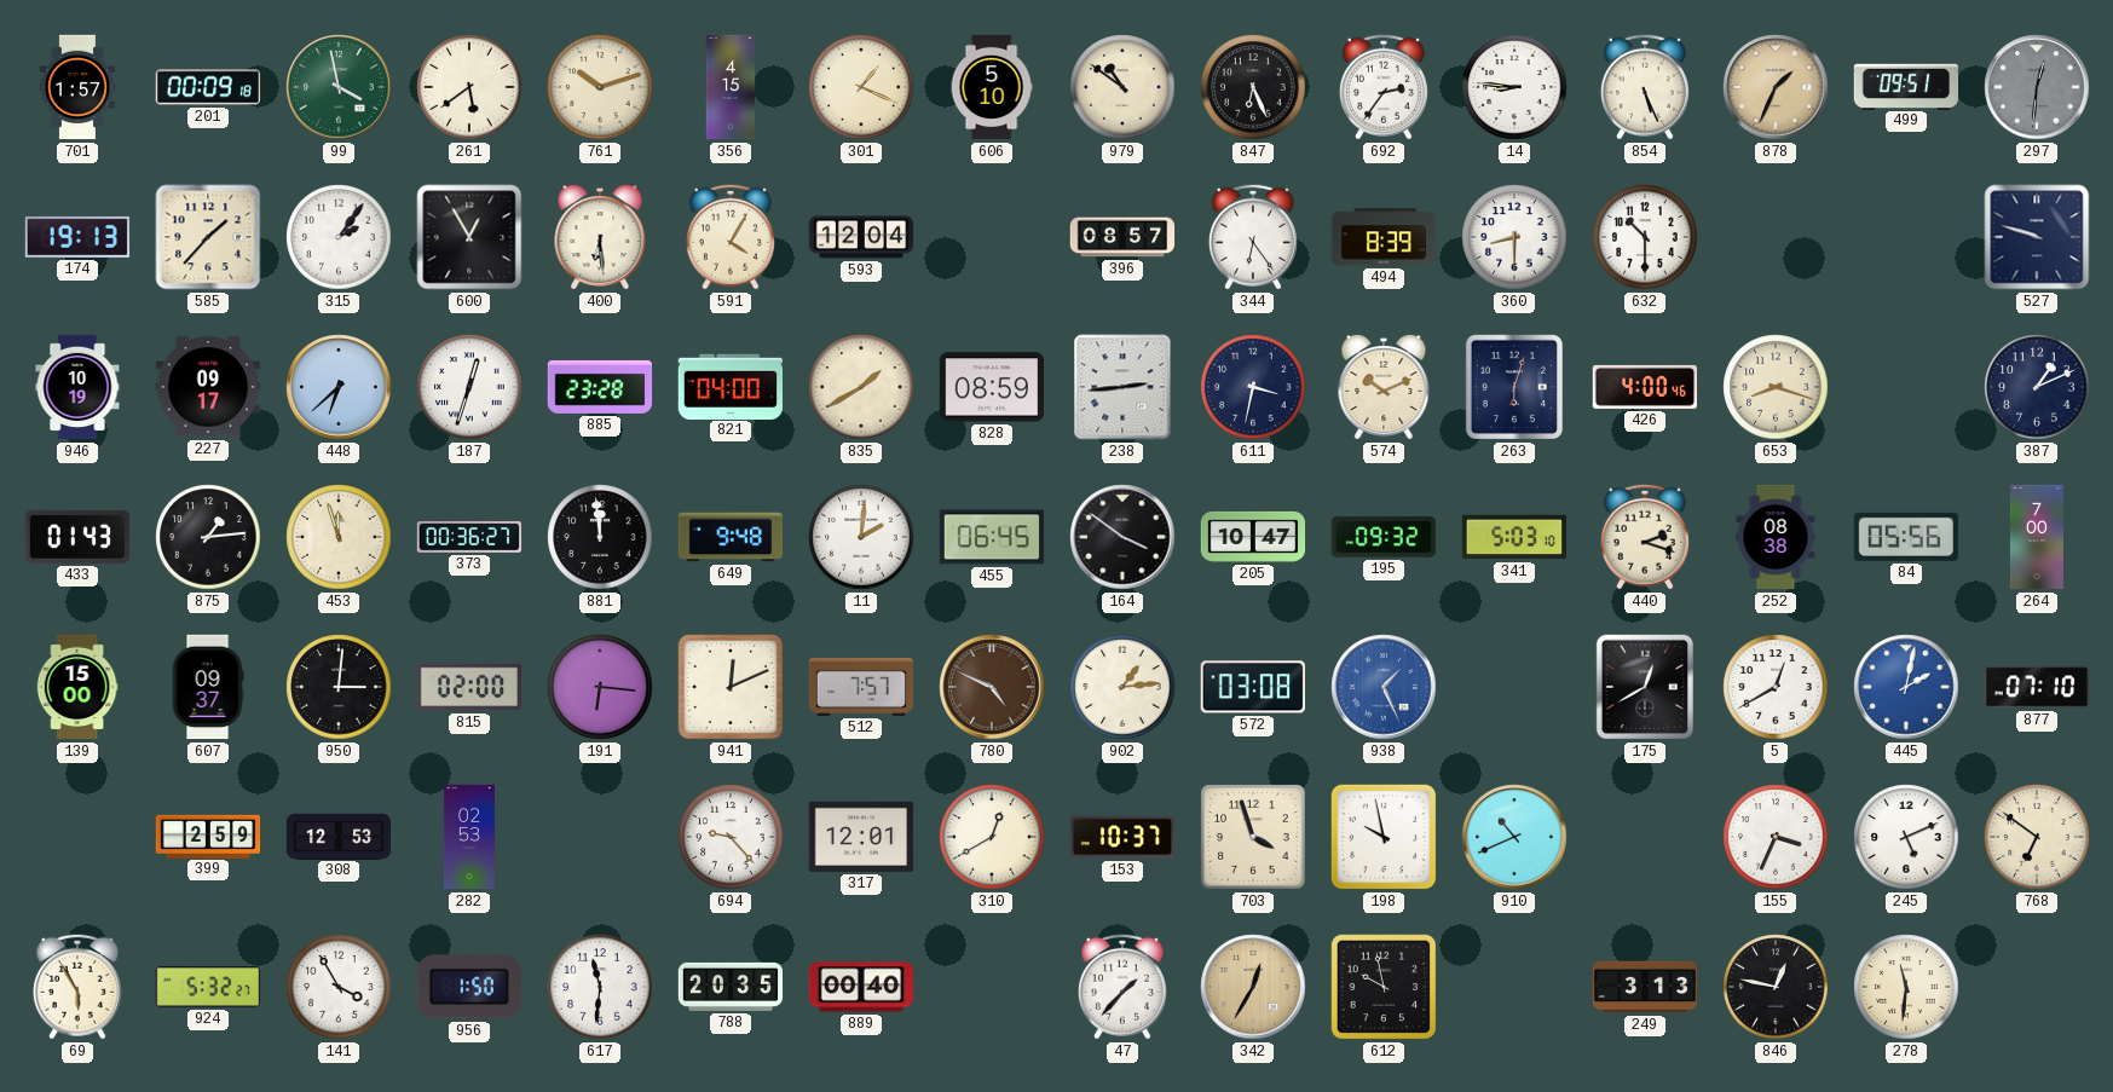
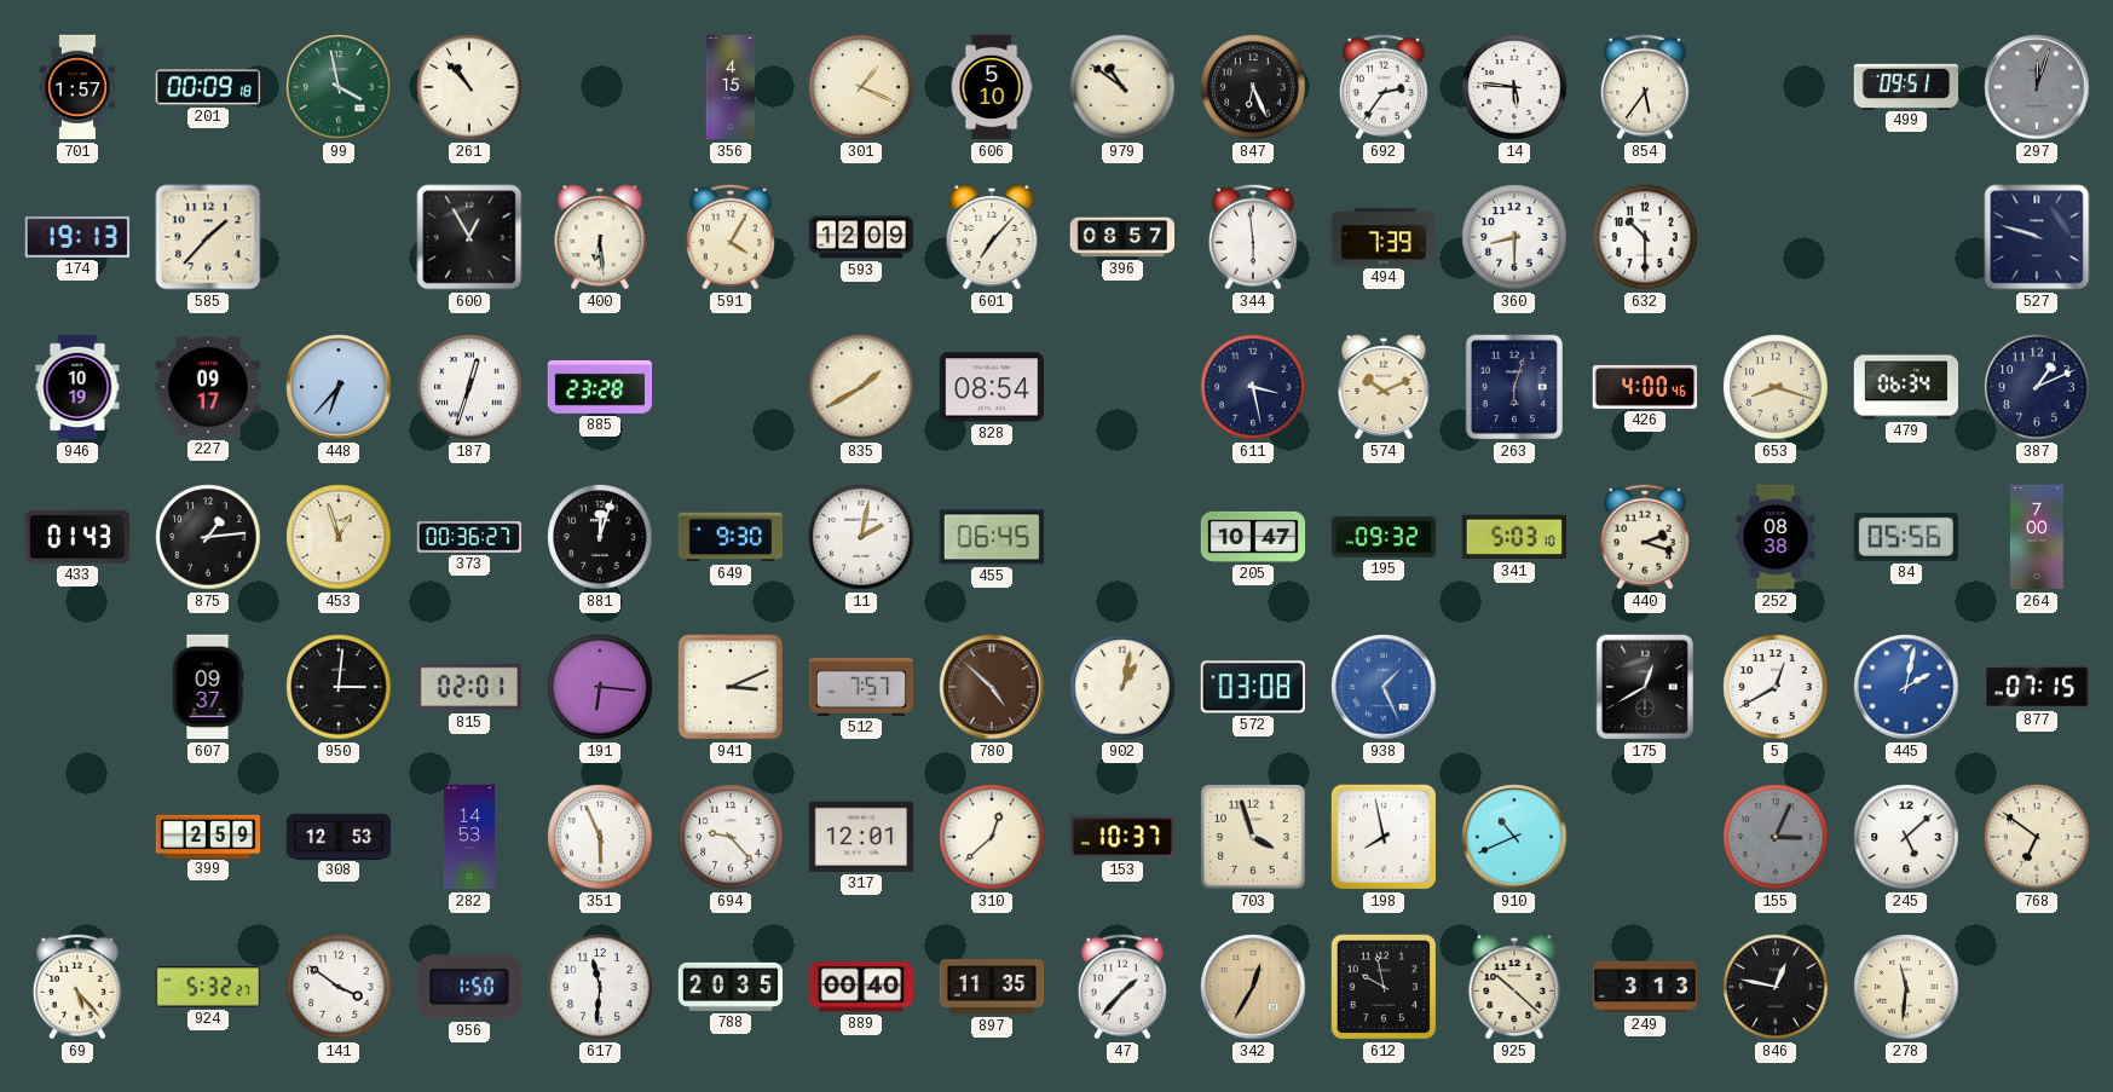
261: 5:39 -> 10:53 (469, 87)
761: 10:12 -> none (600, 87)
14: 8:46 -> 5:46 (1514, 87)
854: 5:26 -> 5:36 (1645, 87)
878: 1:34 -> none (1776, 87)
297: 12:31 -> 12:03 (2037, 87)
315: 2:06 -> none (339, 237)
593: 12:04 -> 12:09 (861, 237)
601: none -> 7:07 (992, 238)
344: 6:24 -> 5:59 (1253, 237)
494: 8:39 -> 7:39 (1384, 237)
448: 6:38 -> 6:37 (339, 387)
821: 04:00 -> none (729, 386)
828: 08:59 -> 08:54 (992, 387)
238: 2:44 -> none (1122, 387)
611: 3:32 -> 3:28 (1253, 387)
479: none -> 06:34 (1906, 387)
453: 11:57 -> 12:57 (339, 537)
881: 11:59 -> 12:03 (600, 537)
649: 9:48 -> 9:30 (731, 537)
11: 2:01 -> 2:02 (861, 537)
164: 3:51 -> none (1122, 537)
139: 15:00 -> none (77, 687)
815: 02:00 -> 02:01 (468, 687)
941: 12:11 -> 3:11 (731, 687)
780: 4:49 -> 4:52 (992, 687)
902: 1:14 -> 1:02 (1122, 687)
877: 07:10 -> 07:15 (2036, 687)
282: 02:53 -> 14:53 (469, 837)
351: none -> 5:56 (600, 837)
310: 12:40 -> 12:38 (992, 837)
198: 9:58 -> 7:58 (1384, 837)
155: 3:34 -> 3:04 (1776, 837)
155 dial: white -> grey (1776, 837)
245: 5:11 -> 5:08 (1906, 837)
69: 5:55 -> 5:23 (77, 987)
141: 3:55 -> 3:51 (339, 987)
897: none -> 11:35 (992, 987)
925: none -> 10:22 (1514, 988)
